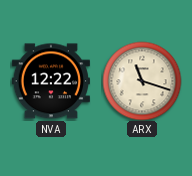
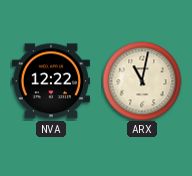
ARX: 11:18 -> 11:02 (142, 81)
